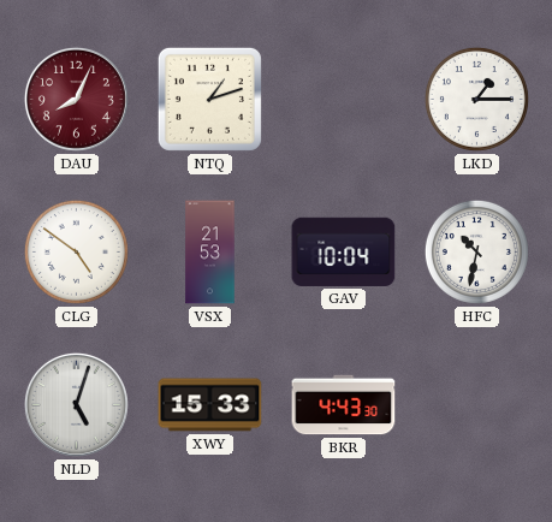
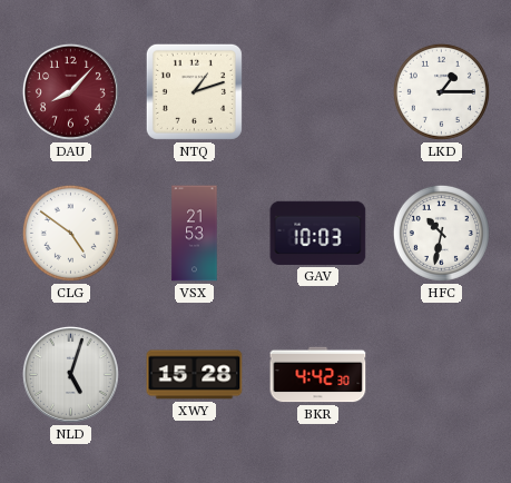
DAU: 8:04 -> 8:07 (70, 91)
GAV: 10:04 -> 10:03 (318, 233)
XWY: 15:33 -> 15:28 (195, 375)
BKR: 4:43 -> 4:42 (318, 375)
